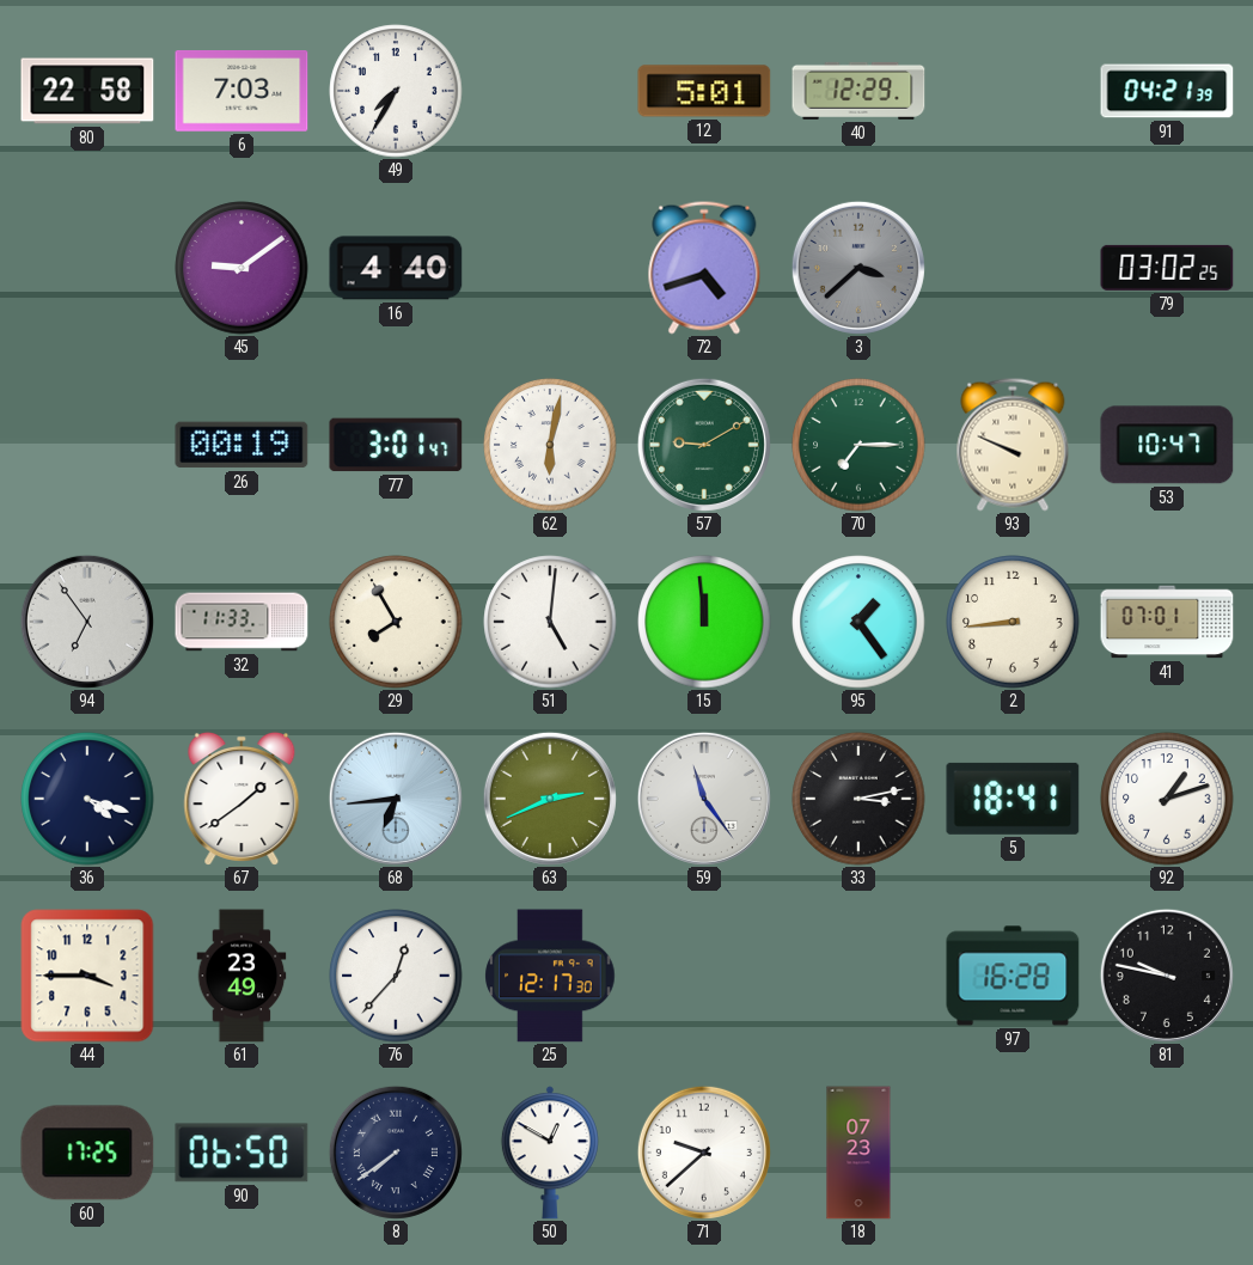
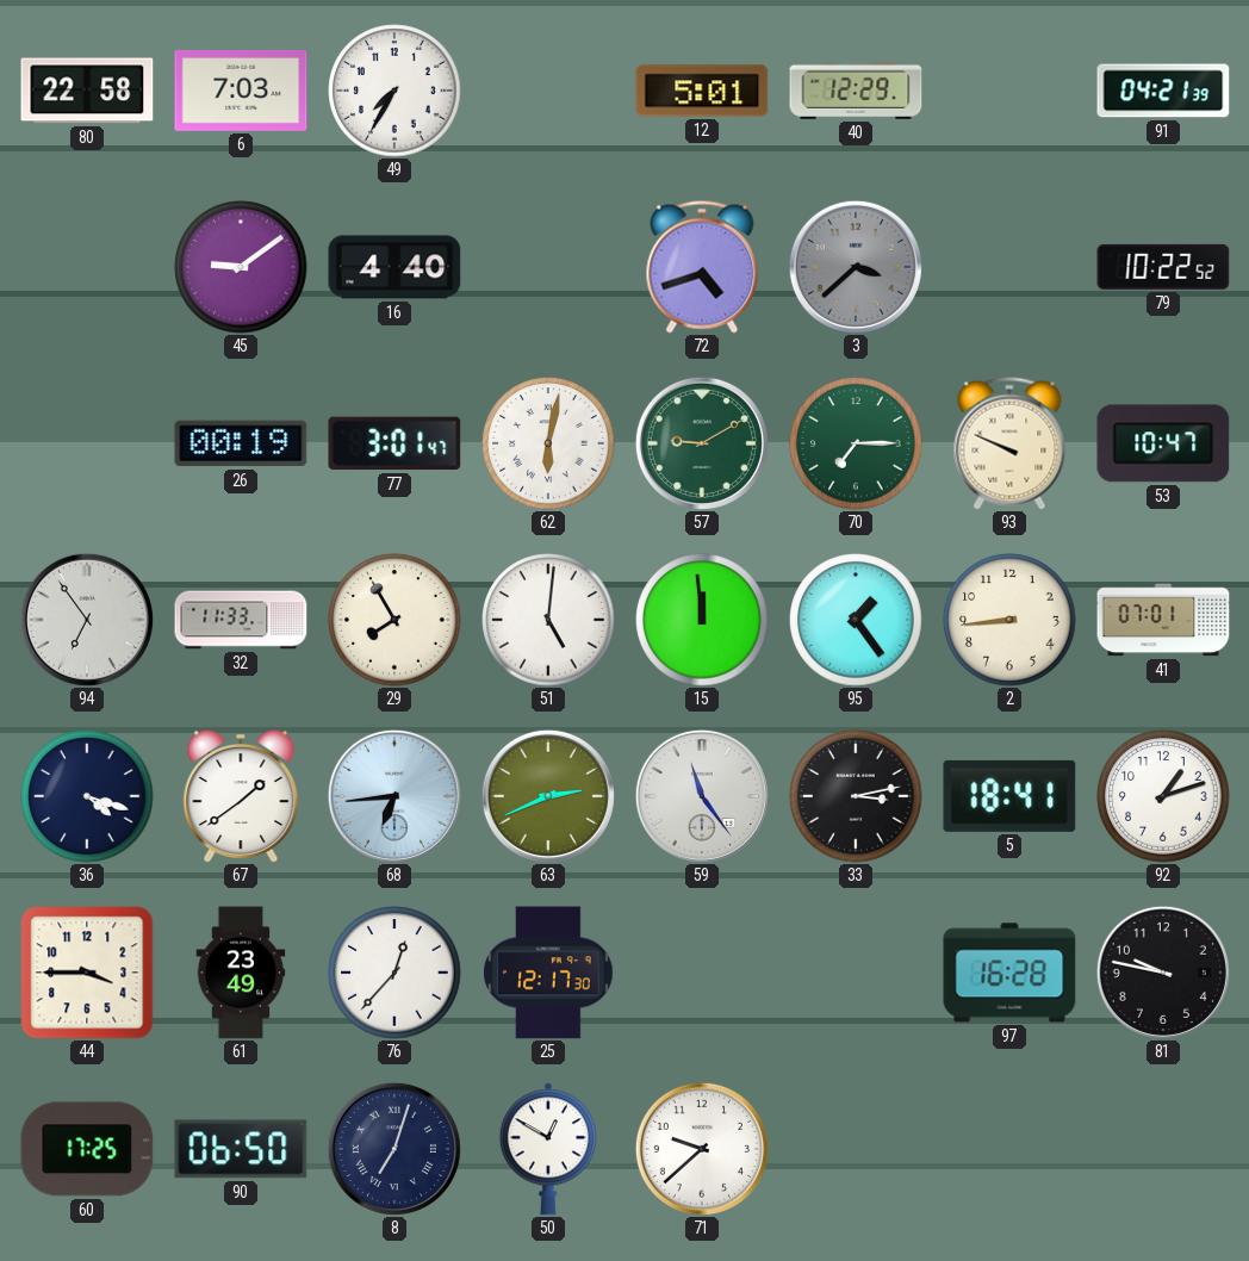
79: 03:02 -> 10:22 (1163, 267)
8: 7:39 -> 7:03 (394, 1149)
18: 07:23 -> none (858, 1153)
